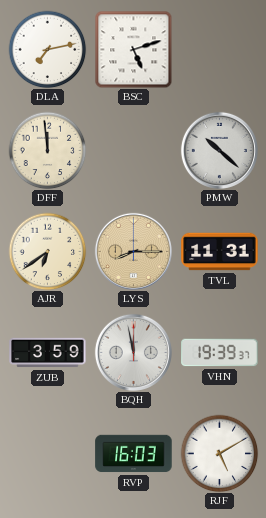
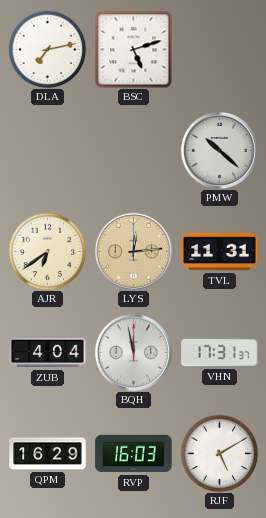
DFF: 11:59 -> none (47, 150)
LYS: 8:15 -> 12:14 (133, 251)
ZUB: 3:59 -> 4:04 (48, 353)
VHN: 19:39 -> 17:31 (220, 353)
QPM: none -> 16:29 (48, 454)
